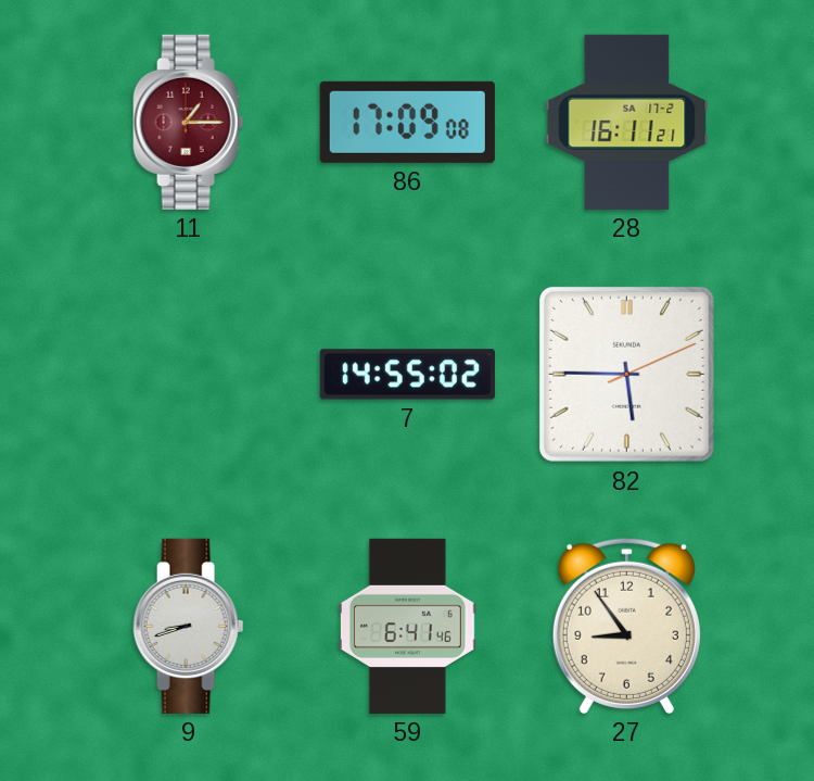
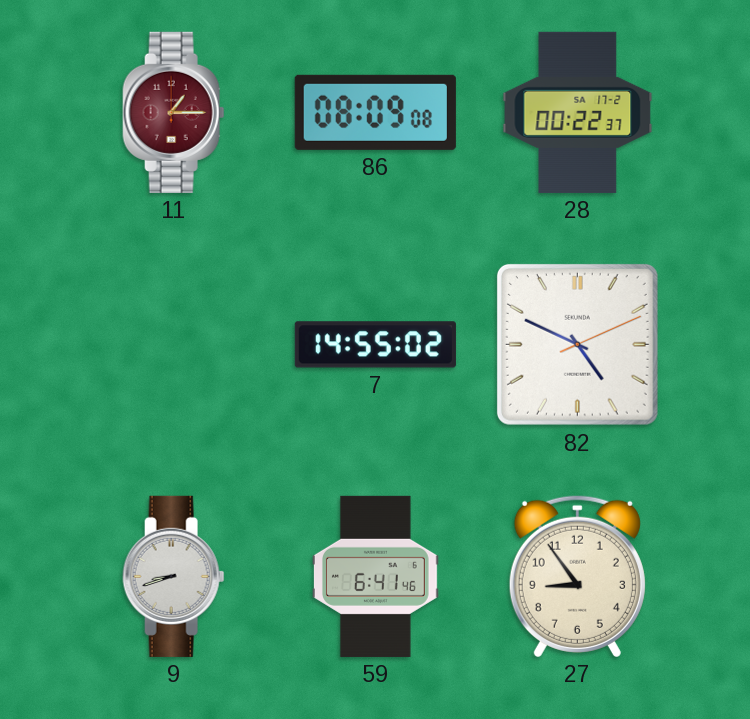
86: 17:09 -> 08:09 (375, 112)
28: 16:11 -> 00:22 (578, 112)
82: 5:45 -> 4:49 (577, 344)
